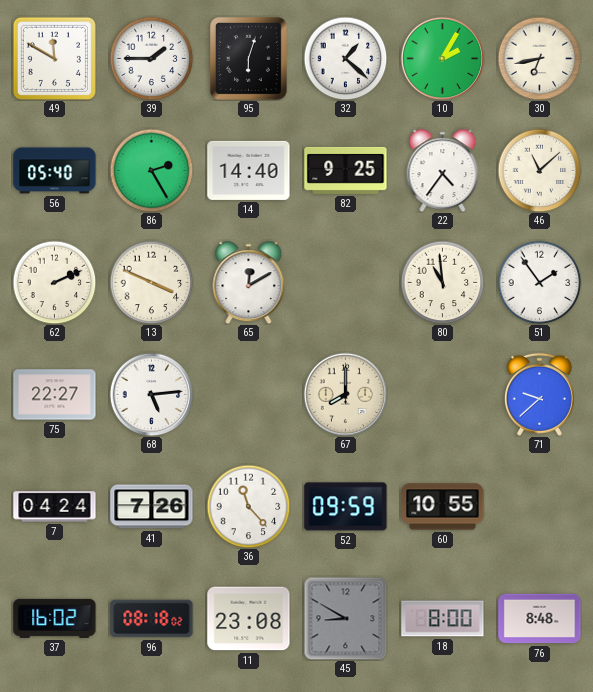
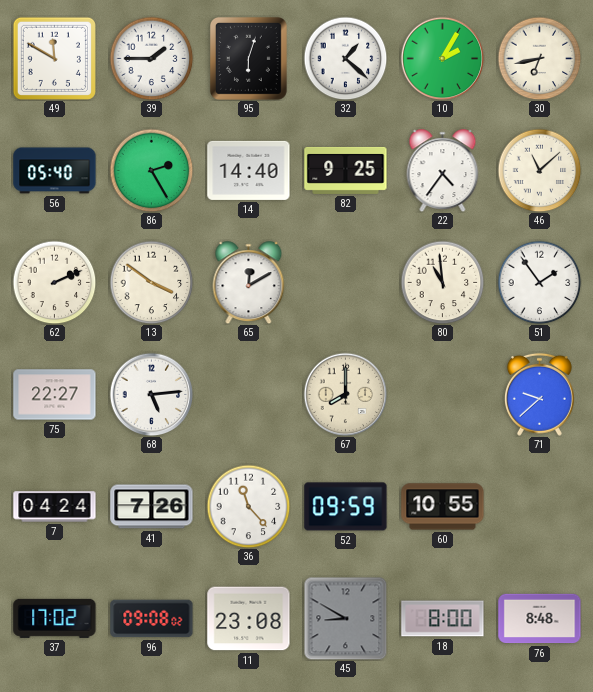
13: 3:49 -> 3:51 (151, 282)
37: 16:02 -> 17:02 (55, 618)
96: 08:18 -> 09:08 (152, 619)
